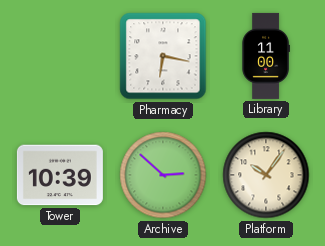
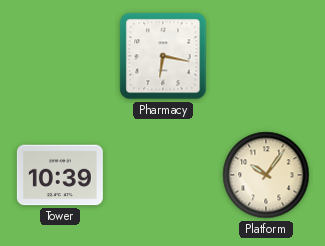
Library: 11:00 -> none (266, 56)
Archive: 2:52 -> none (163, 175)
